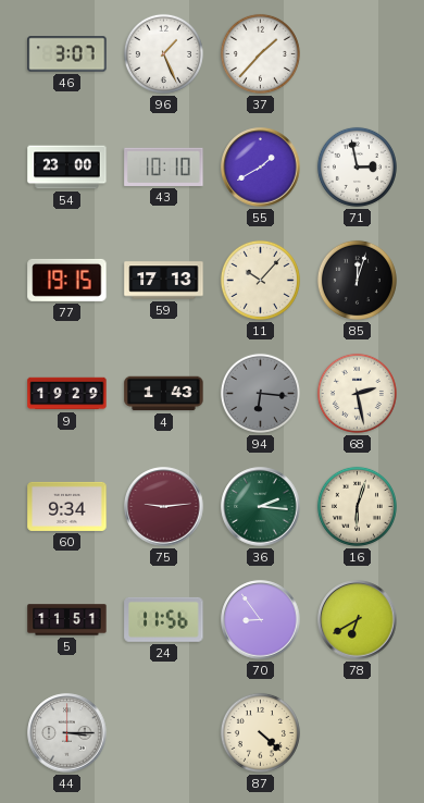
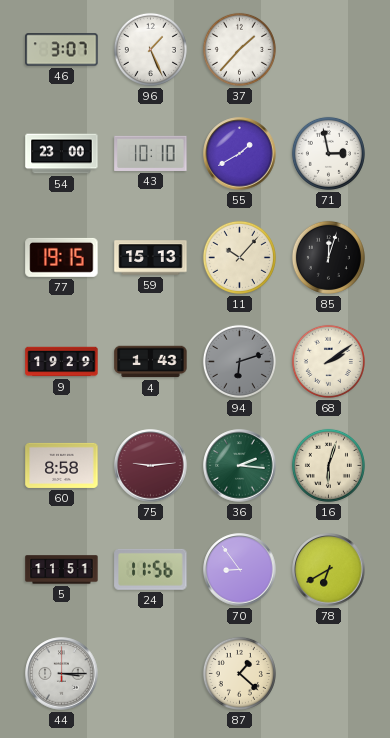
59: 17:13 -> 15:13 (151, 258)
94: 6:16 -> 6:12 (239, 361)
68: 2:28 -> 2:09 (328, 361)
60: 9:34 -> 8:58 (62, 465)
87: 4:22 -> 1:22 (239, 673)
